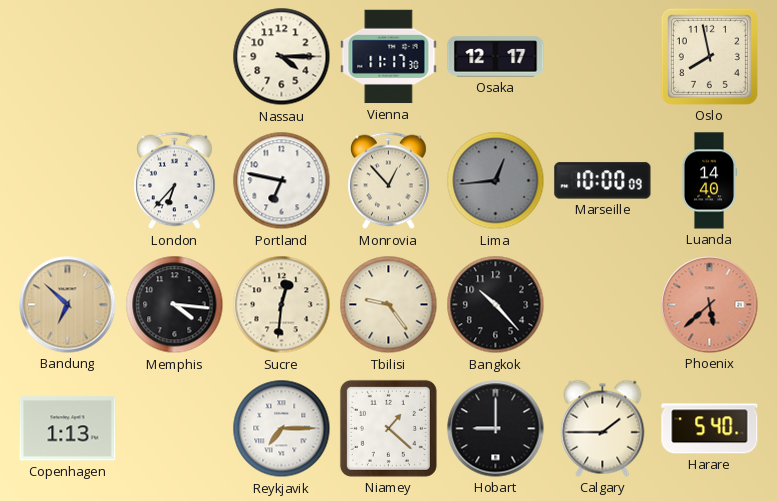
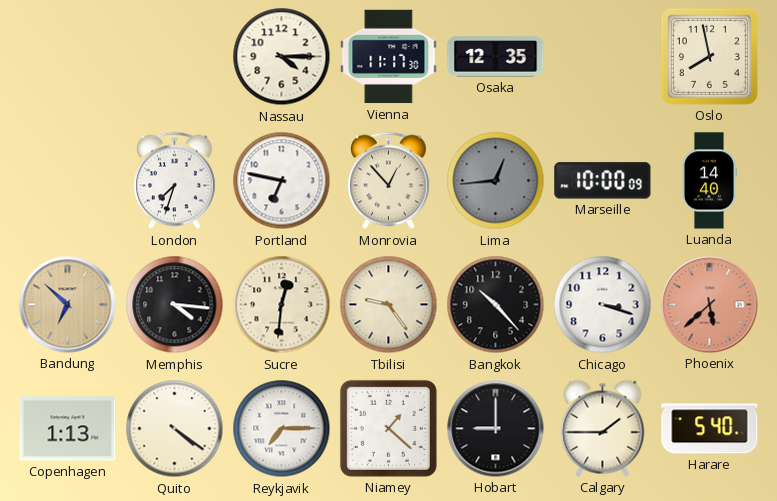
Osaka: 12:17 -> 12:35 (496, 57)
London: 6:37 -> 7:33 (175, 181)
Chicago: none -> 3:18 (603, 305)
Quito: none -> 4:21 (175, 429)
